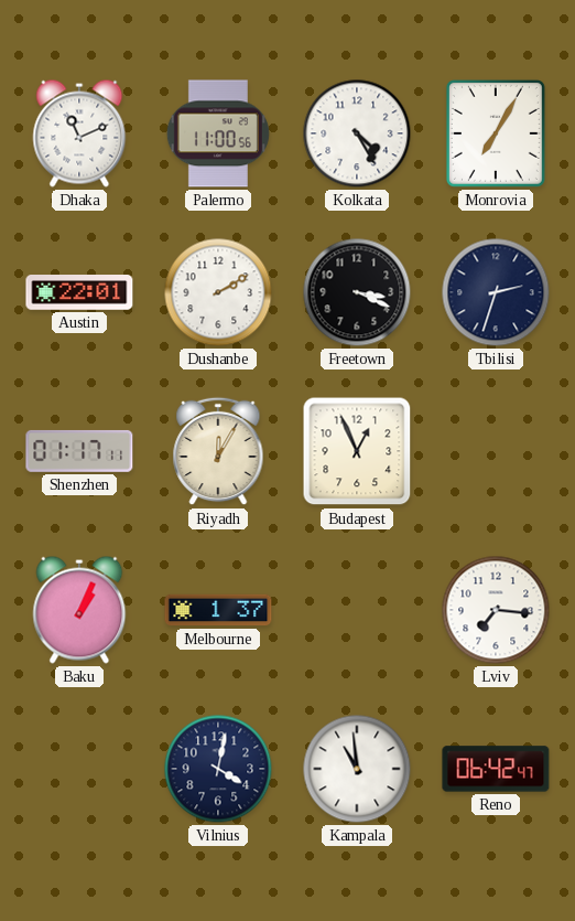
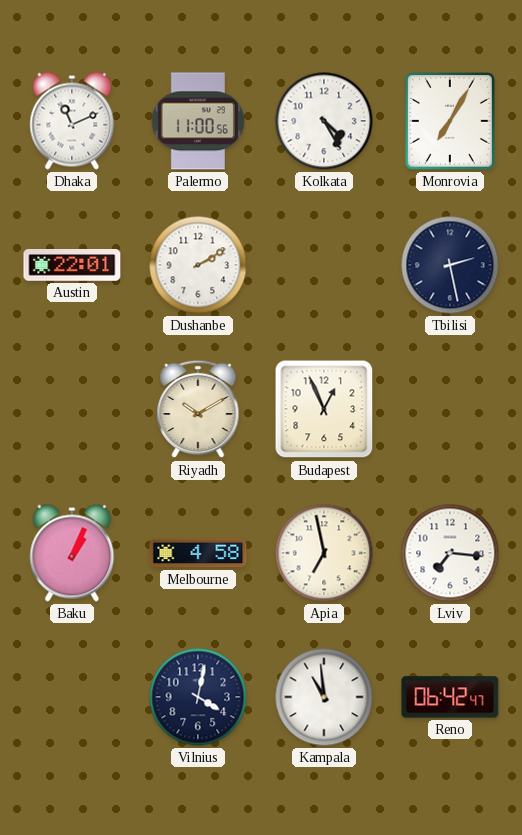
Freetown: 3:19 -> none (357, 292)
Tbilisi: 2:33 -> 2:28 (450, 265)
Shenzhen: 01:17 -> none (79, 451)
Riyadh: 12:05 -> 10:10 (198, 409)
Melbourne: 1:37 -> 4:58 (198, 553)
Apia: none -> 6:58 (324, 553)
